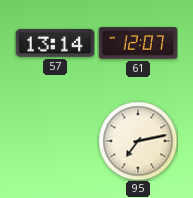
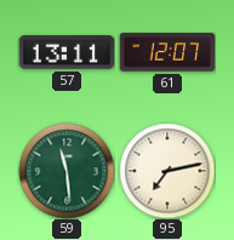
57: 13:14 -> 13:11 (67, 52)
59: none -> 11:29 (67, 171)
